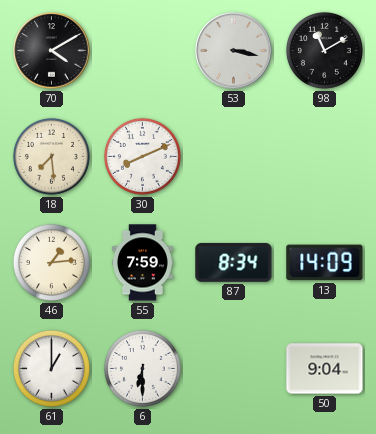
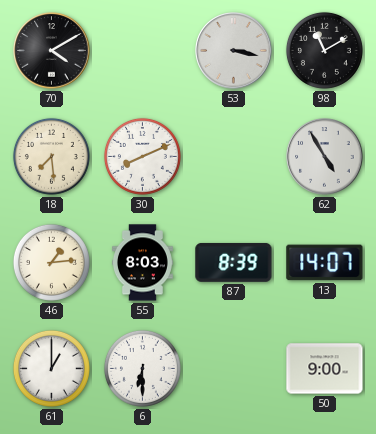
62: none -> 4:55 (325, 157)
55: 7:59 -> 8:03 (142, 263)
87: 8:34 -> 8:39 (234, 262)
13: 14:09 -> 14:07 (325, 263)
50: 9:04 -> 9:00 (325, 369)
